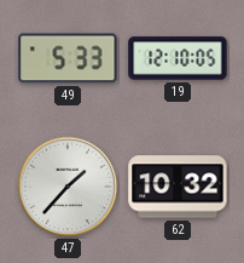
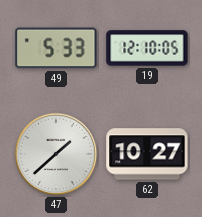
47: 1:37 -> 1:38 (56, 154)
62: 10:32 -> 10:27 (147, 154)
